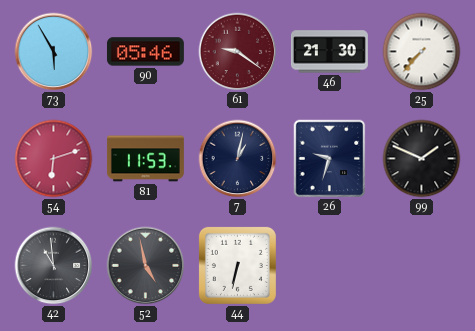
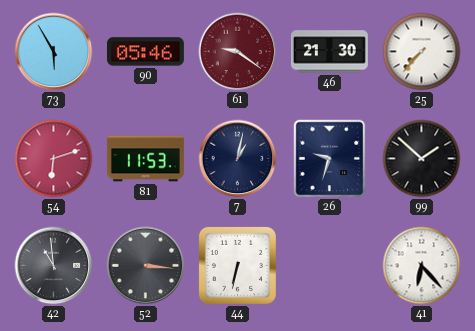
99: 1:49 -> 1:52 (422, 159)
52: 4:58 -> 3:16 (146, 266)
41: none -> 6:23 (422, 266)
